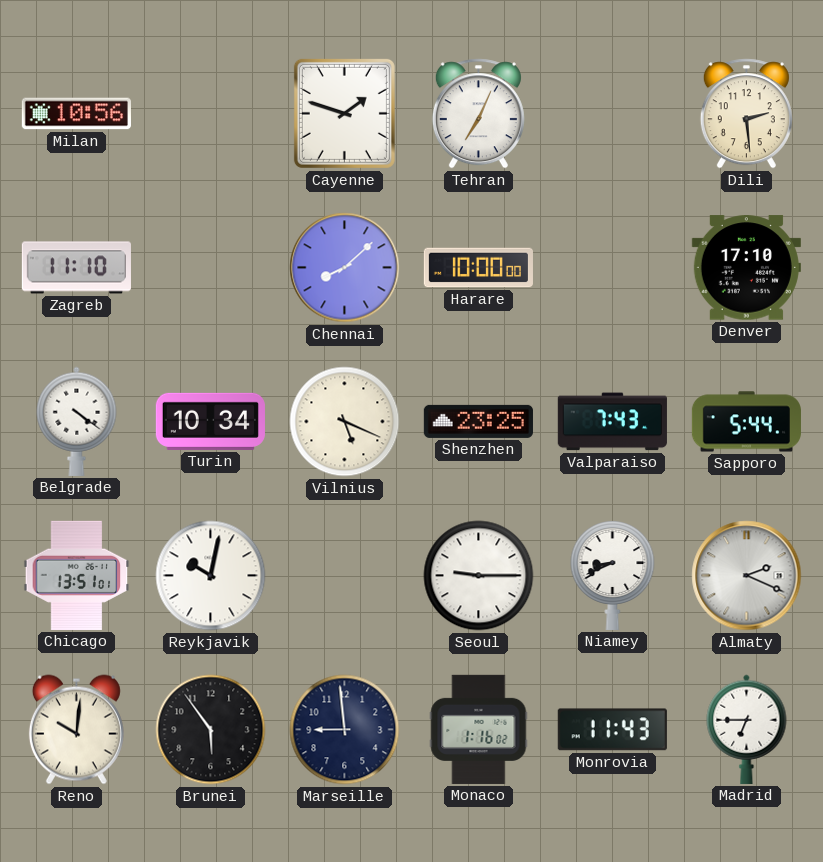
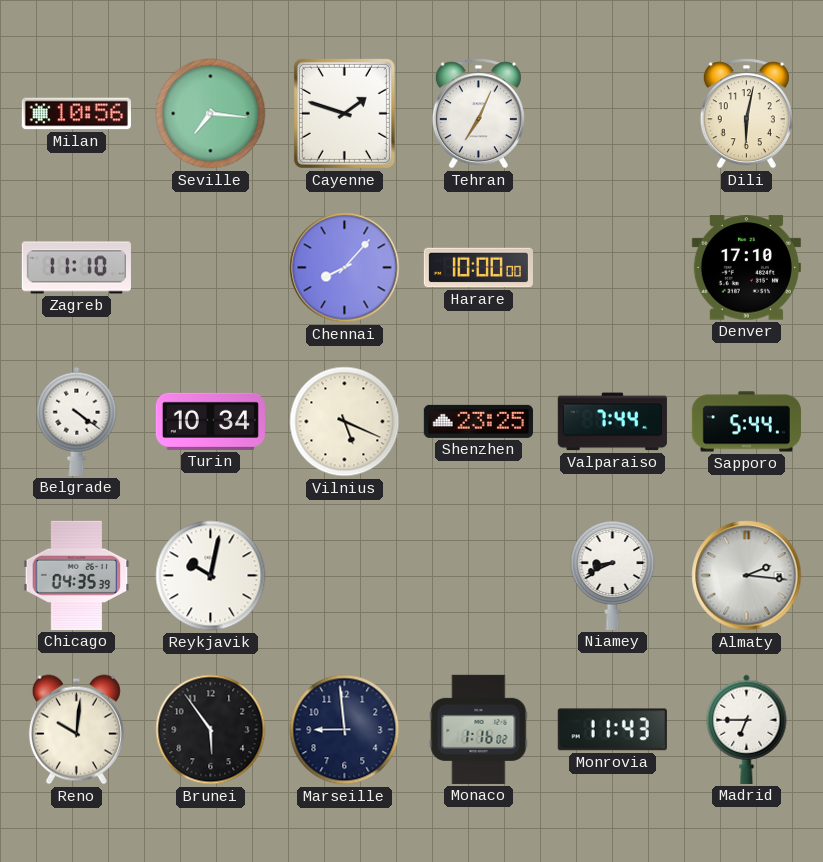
Seville: none -> 7:16 (211, 114)
Dili: 2:29 -> 6:02 (746, 114)
Chennai: 8:08 -> 8:07 (345, 268)
Valparaiso: 7:43 -> 7:44 (612, 422)
Chicago: 13:51 -> 04:35 (77, 575)
Seoul: 9:15 -> none (479, 576)
Almaty: 2:19 -> 2:16 (747, 576)
